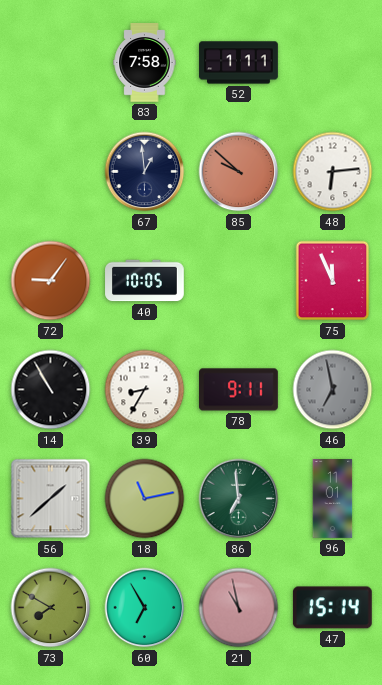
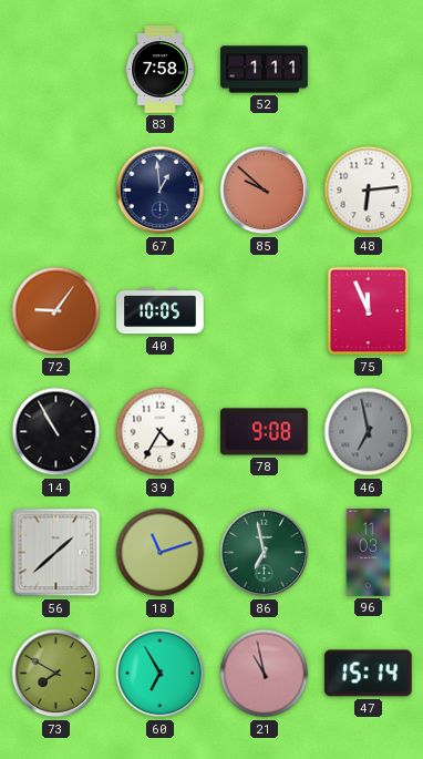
39: 8:35 -> 4:35 (161, 432)
78: 9:11 -> 9:08 (265, 432)
18: 11:13 -> 11:12 (161, 553)
86: 6:59 -> 6:58 (265, 553)
96: 11:01 -> 11:03 (369, 553)
